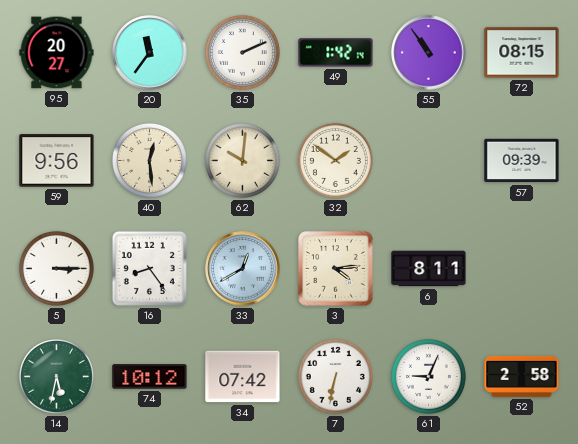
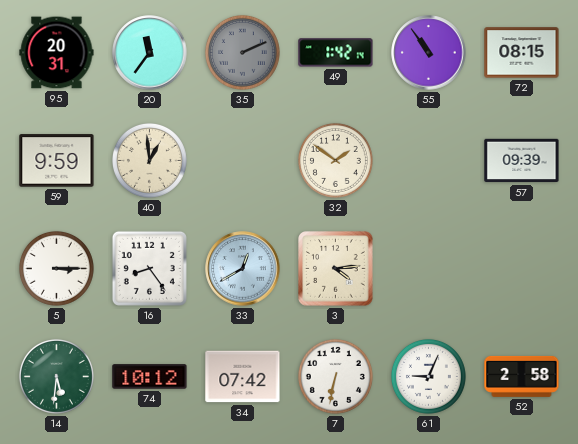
95: 20:27 -> 20:31 (57, 53)
35 dial: white -> grey (242, 52)
59: 9:56 -> 9:59 (57, 161)
40: 12:29 -> 12:59 (149, 160)
62: 10:01 -> none (242, 160)
6: 8:11 -> none (429, 269)
14: 5:32 -> 5:31 (56, 376)
